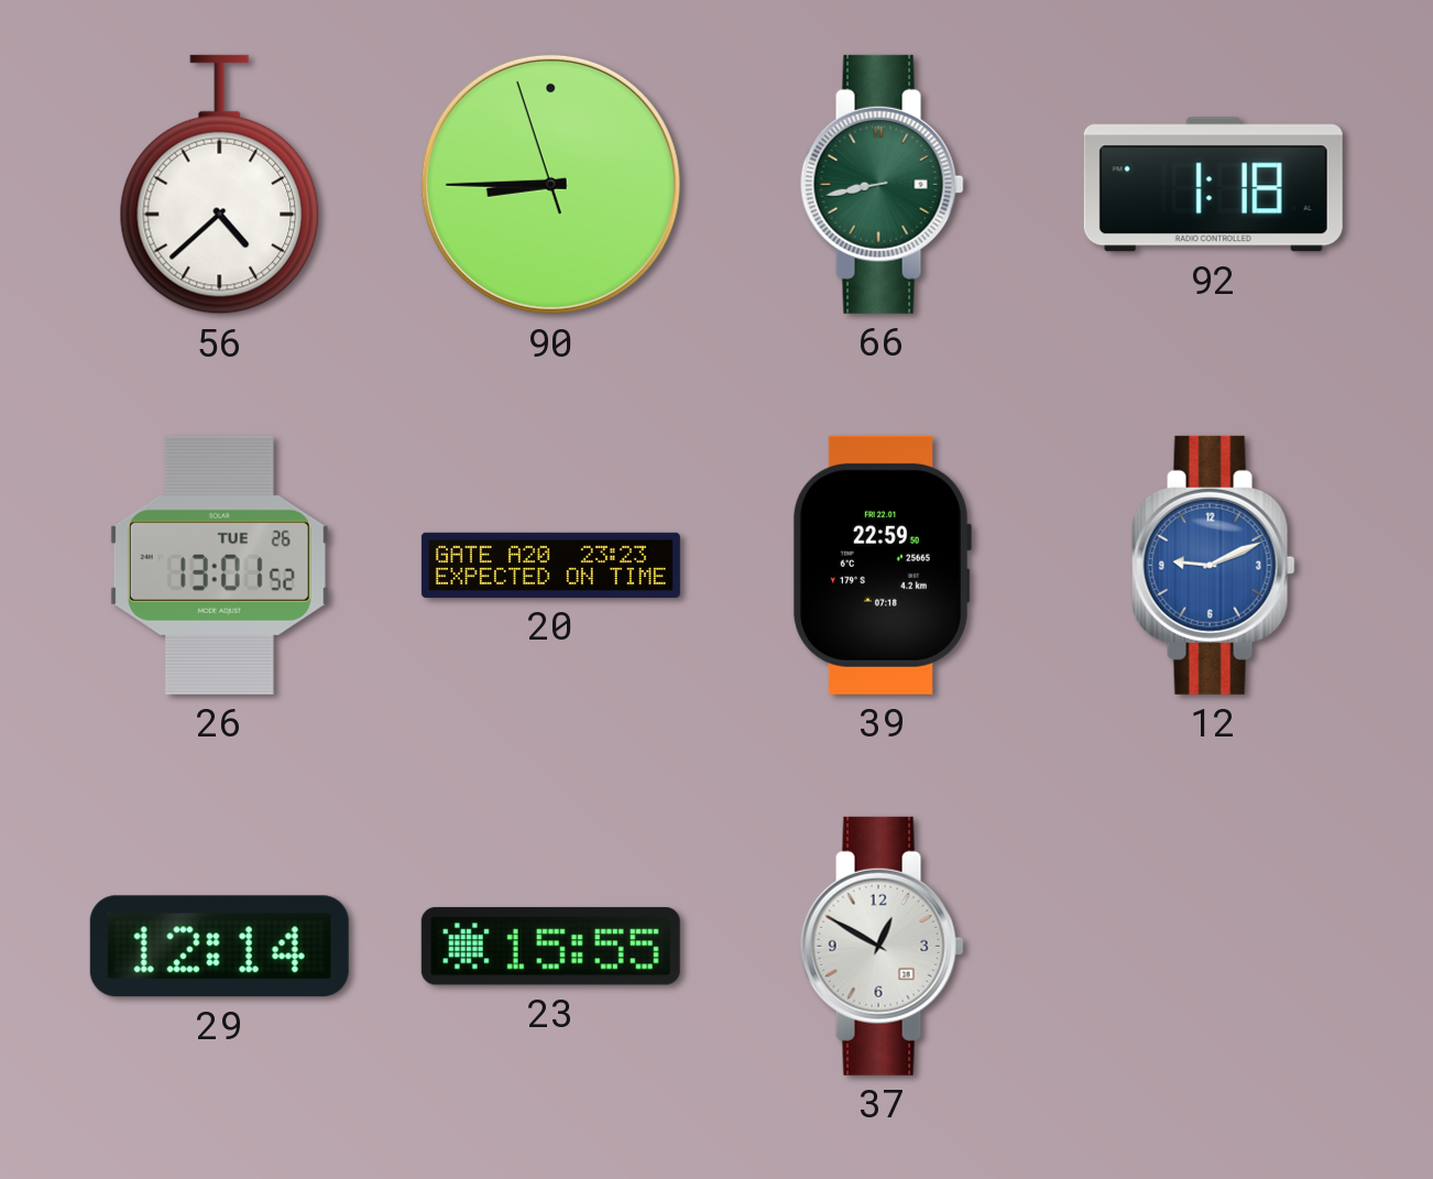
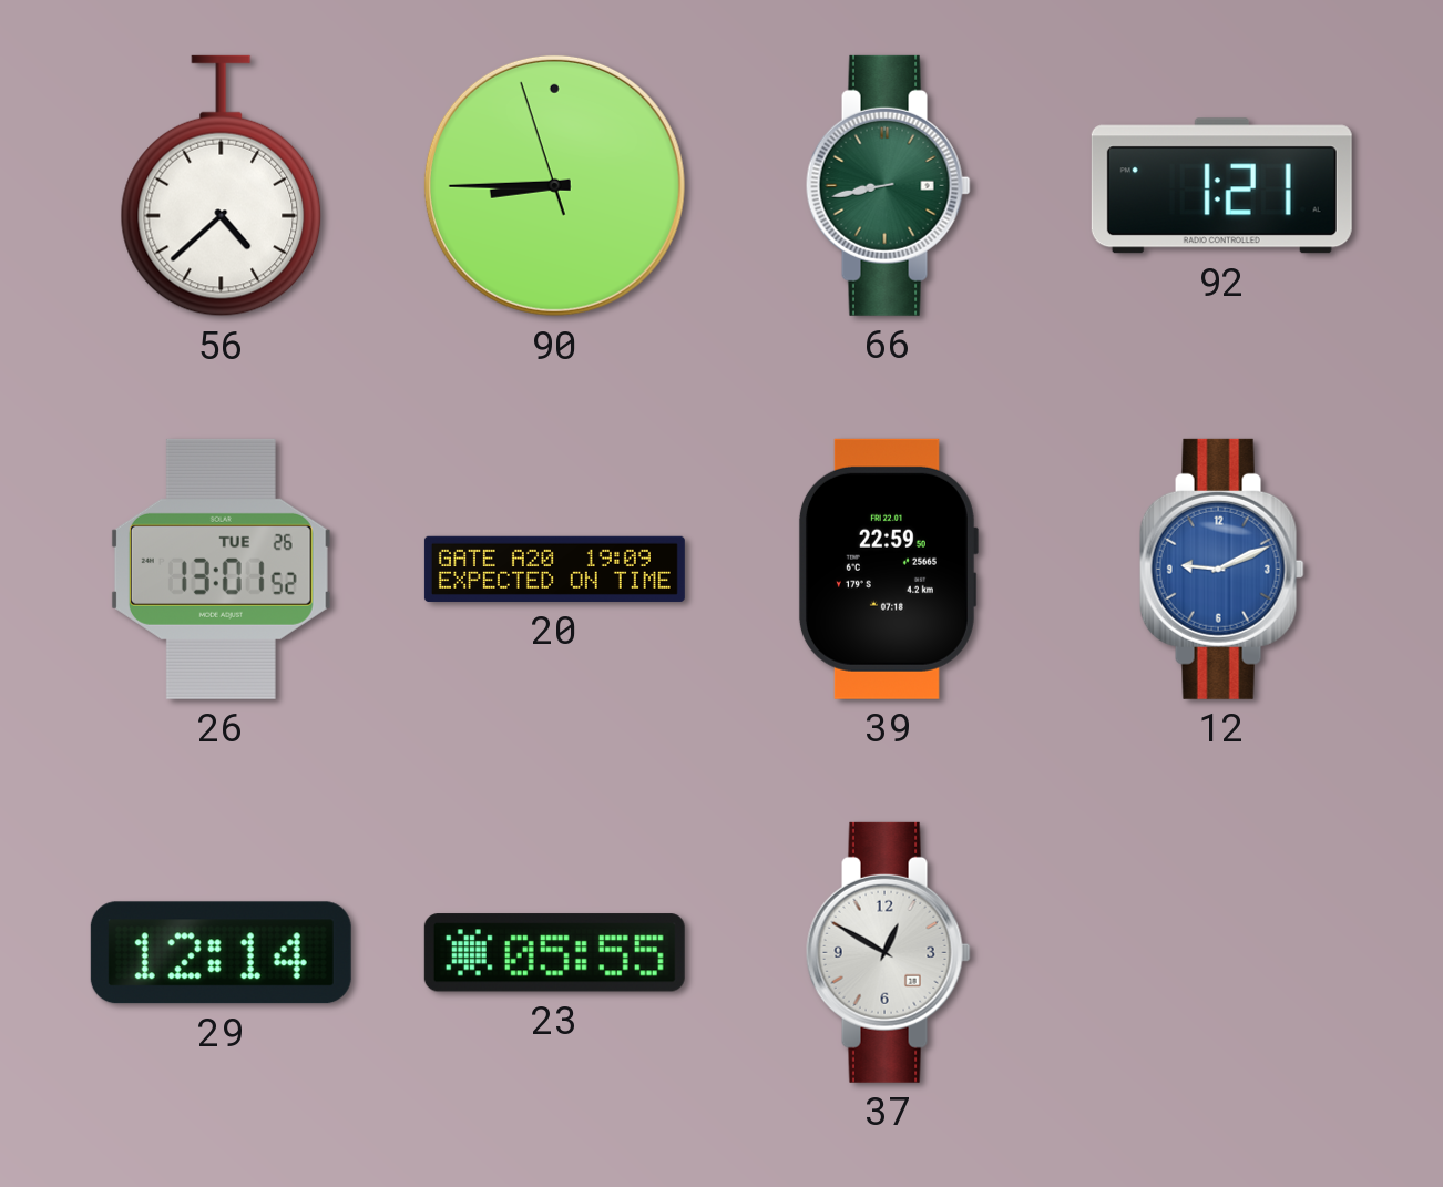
92: 1:18 -> 1:21 (1221, 186)
20: 23:23 -> 19:09 (554, 569)
23: 15:55 -> 05:55 (554, 953)
